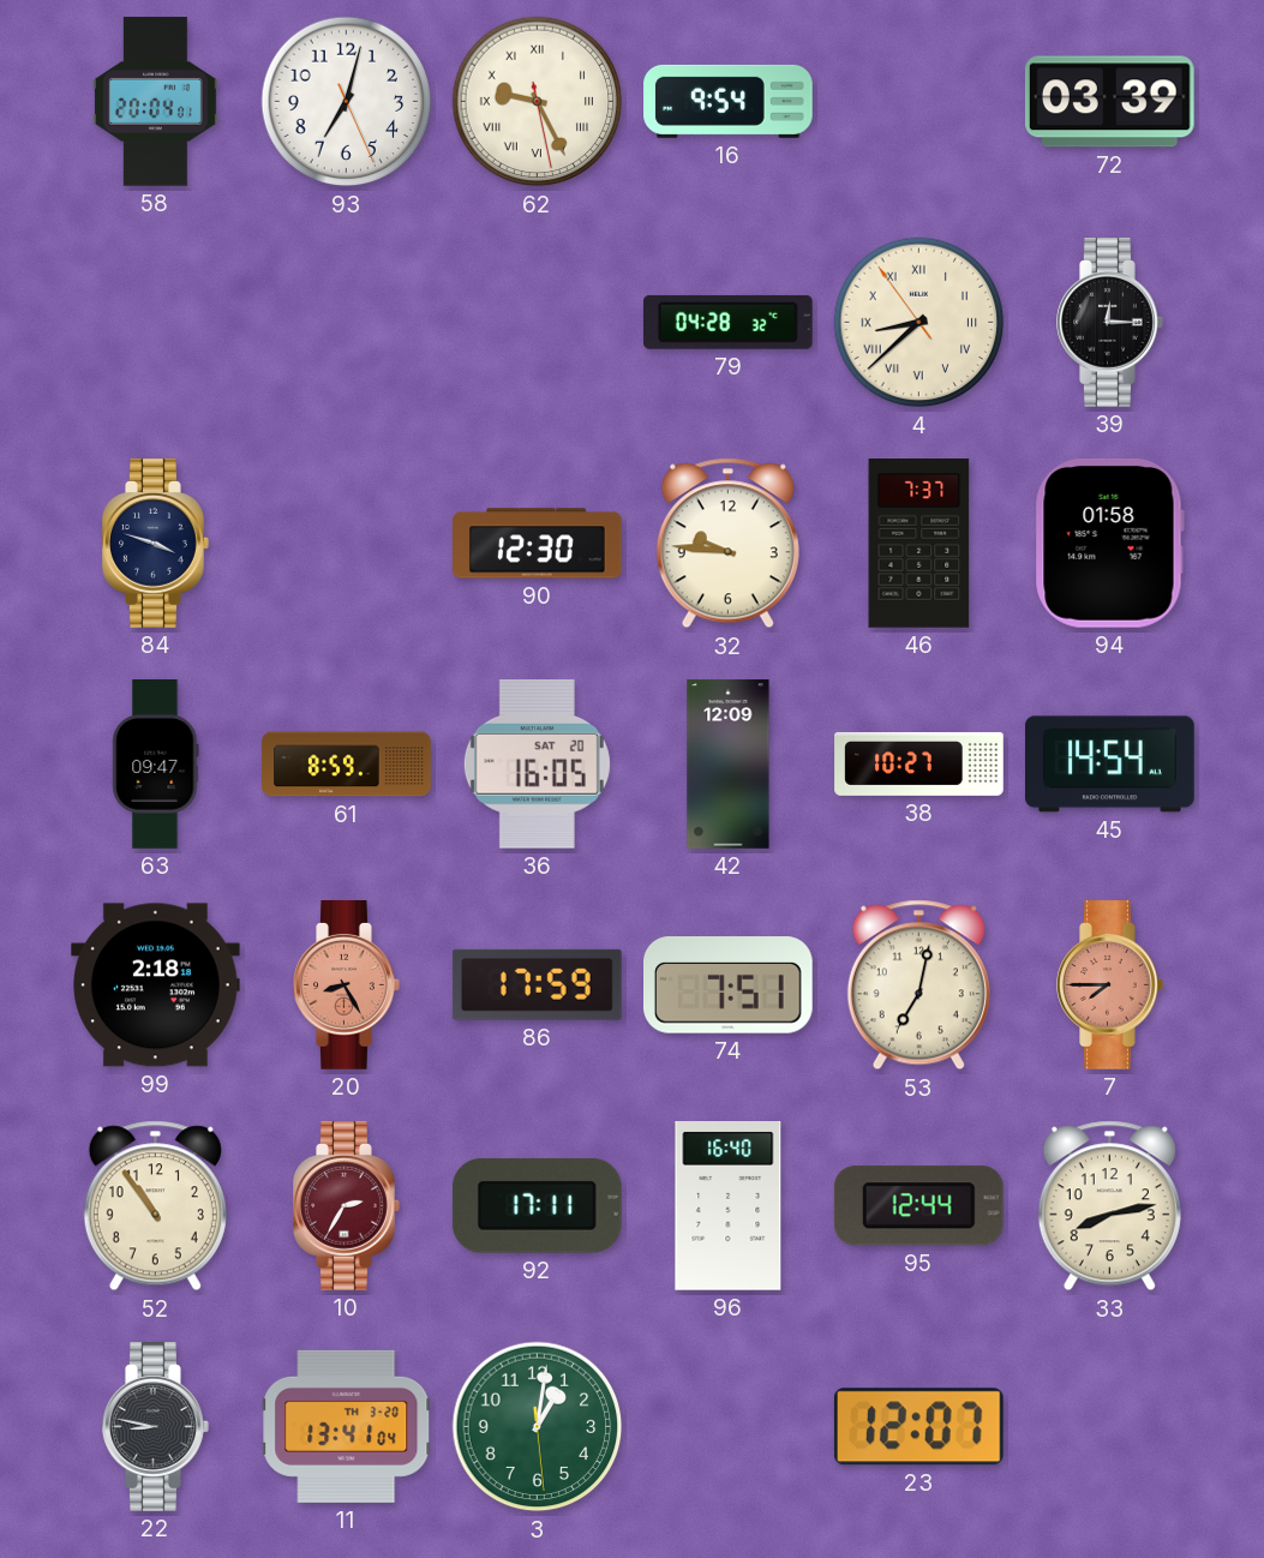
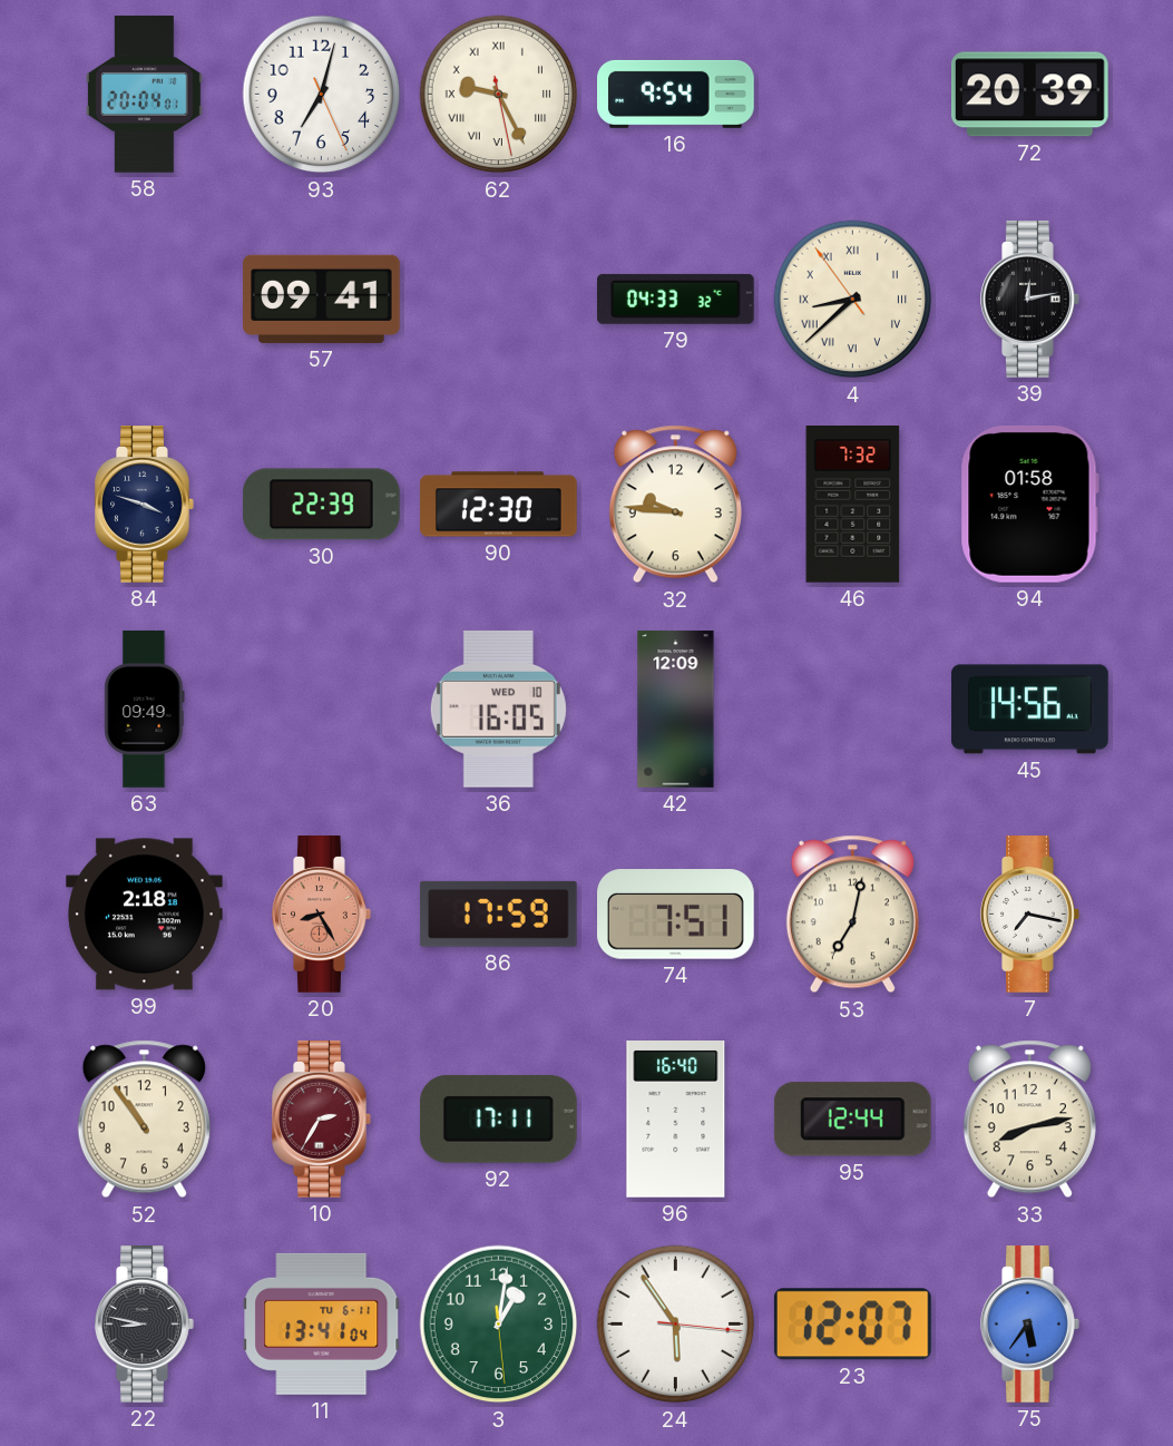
72: 03:39 -> 20:39 (1029, 95)
57: none -> 09:41 (322, 299)
79: 04:28 -> 04:33 (675, 299)
39: 12:15 -> 12:13 (1030, 300)
30: none -> 22:39 (321, 505)
46: 7:37 -> 7:32 (853, 505)
63: 09:47 -> 09:49 (145, 710)
61: 8:59 -> none (347, 765)
36 date: SAT 20 -> WED 10 (498, 709)
38: 10:27 -> none (919, 763)
45: 14:54 -> 14:56 (1030, 710)
7: 7:45 -> 7:17 (1030, 915)
7 dial: salmon -> white (1030, 915)
11 date: TH 3-20 -> TU 6-11 (322, 1323)
24: none -> 5:54 (676, 1325)
75: none -> 5:36 (1030, 1325)
